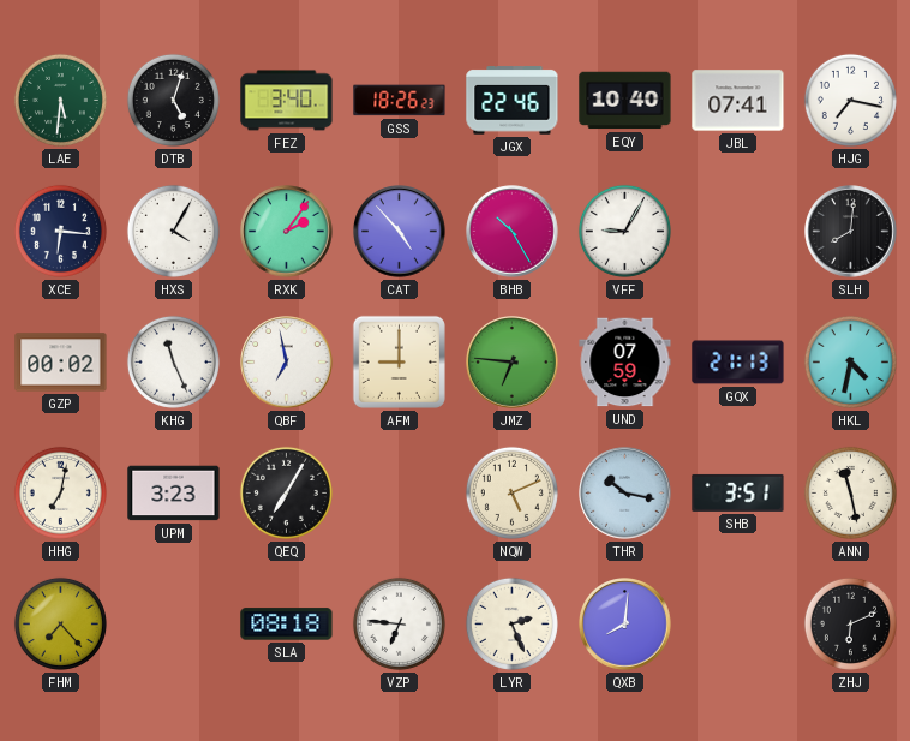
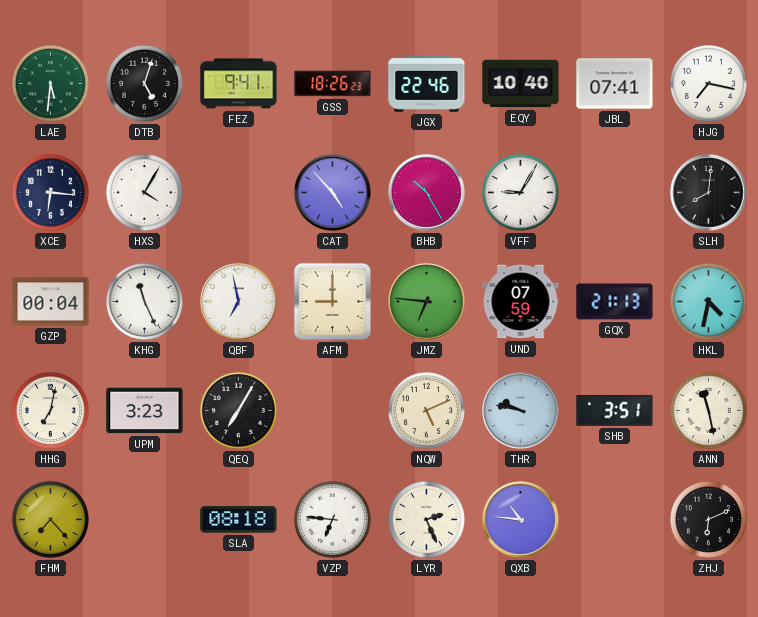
FEZ: 3:40 -> 9:41 (239, 84)
RXK: 2:06 -> none (287, 232)
GZP: 00:02 -> 00:04 (51, 302)
THR: 10:17 -> 9:47 (521, 411)
QXB: 8:01 -> 10:46 (521, 520)
